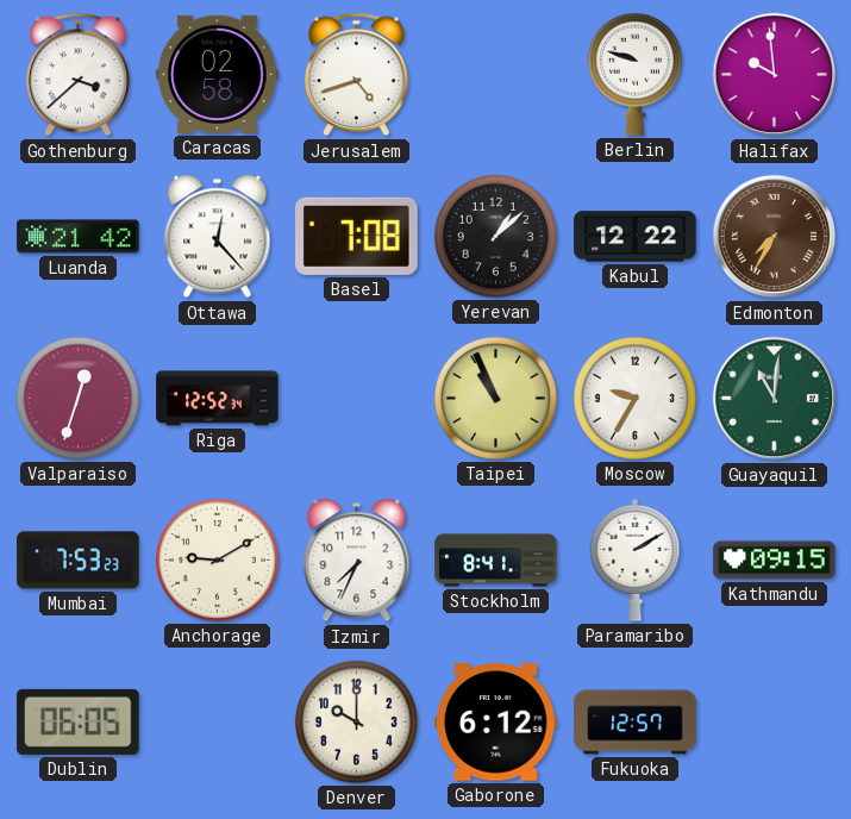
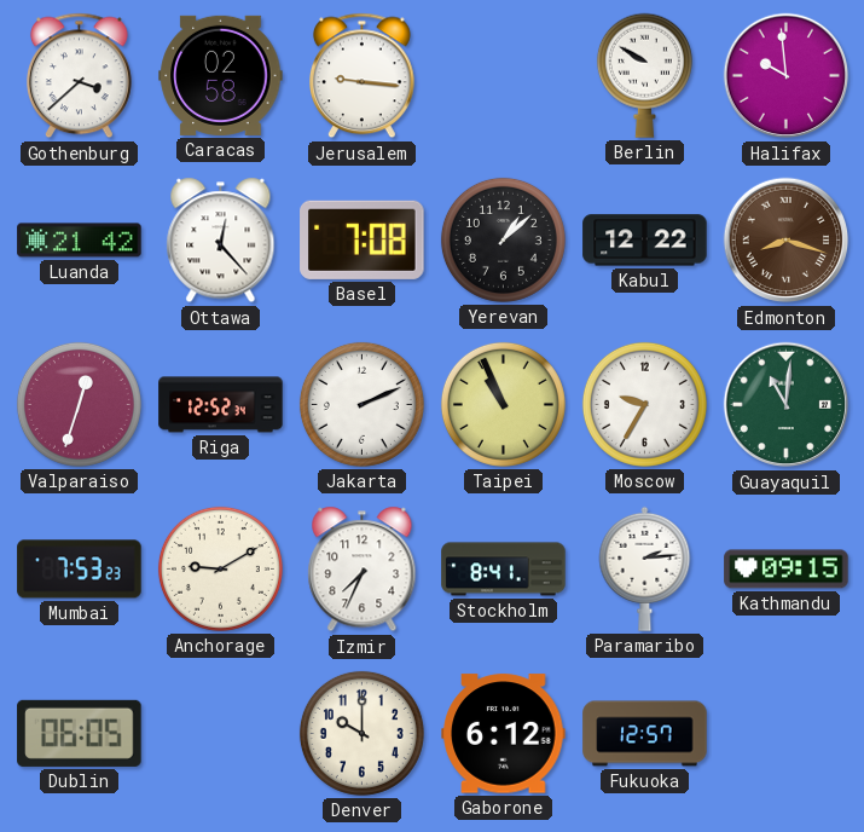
Jerusalem: 4:42 -> 9:16 (363, 76)
Berlin: 9:48 -> 9:50 (644, 75)
Edmonton: 7:35 -> 8:18 (787, 241)
Jakarta: none -> 2:11 (361, 404)
Paramaribo: 2:10 -> 2:14 (645, 568)
